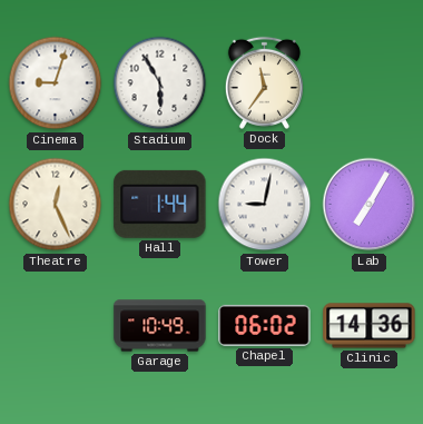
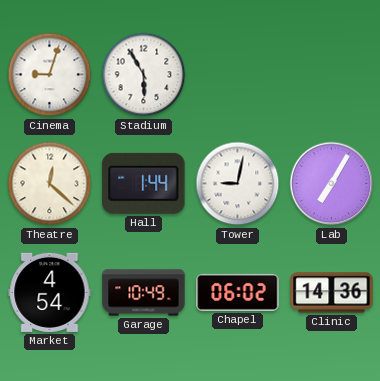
Dock: 11:36 -> none (264, 82)
Theatre: 12:26 -> 12:22 (50, 184)
Market: none -> 4:54 (50, 292)
